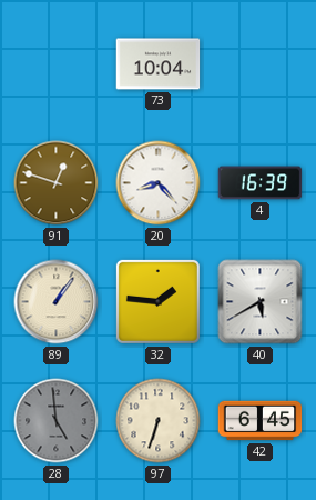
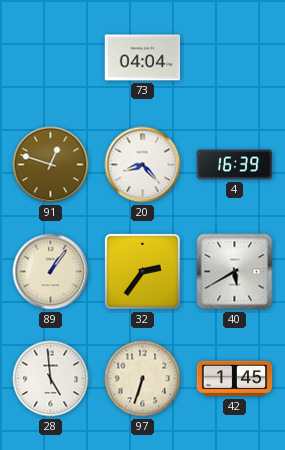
73: 10:04 -> 04:04 (143, 58)
32: 1:46 -> 2:36 (142, 271)
28 dial: grey -> white (51, 379)
42: 6:45 -> 1:45 (235, 379)
